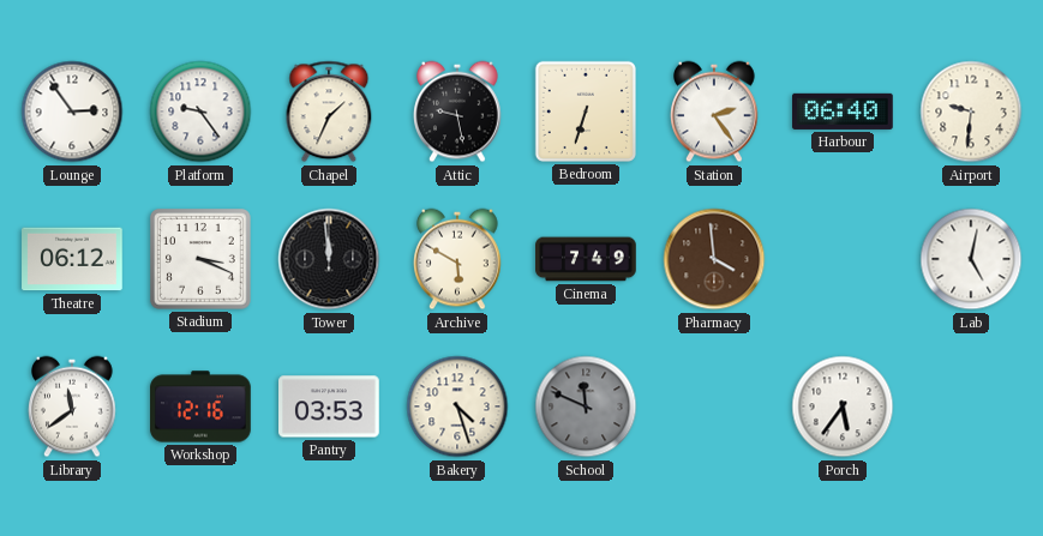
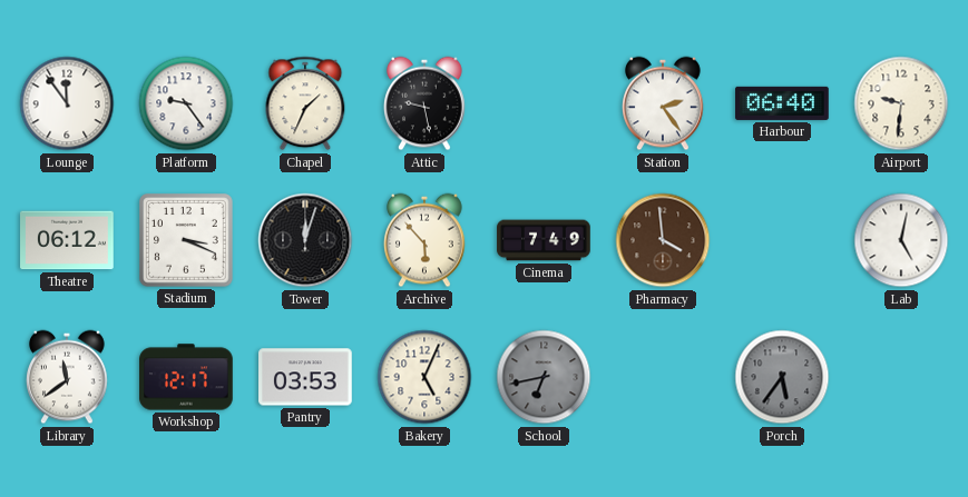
Lounge: 2:54 -> 11:54 (67, 103)
Bedroom: 6:33 -> none (586, 112)
Tower: 11:59 -> 12:03 (305, 240)
Archive: 5:50 -> 5:53 (426, 240)
Workshop: 12:16 -> 12:17 (186, 377)
Bakery: 4:27 -> 5:04 (424, 377)
School: 11:49 -> 6:43 (544, 377)
Porch dial: white -> grey (782, 377)
